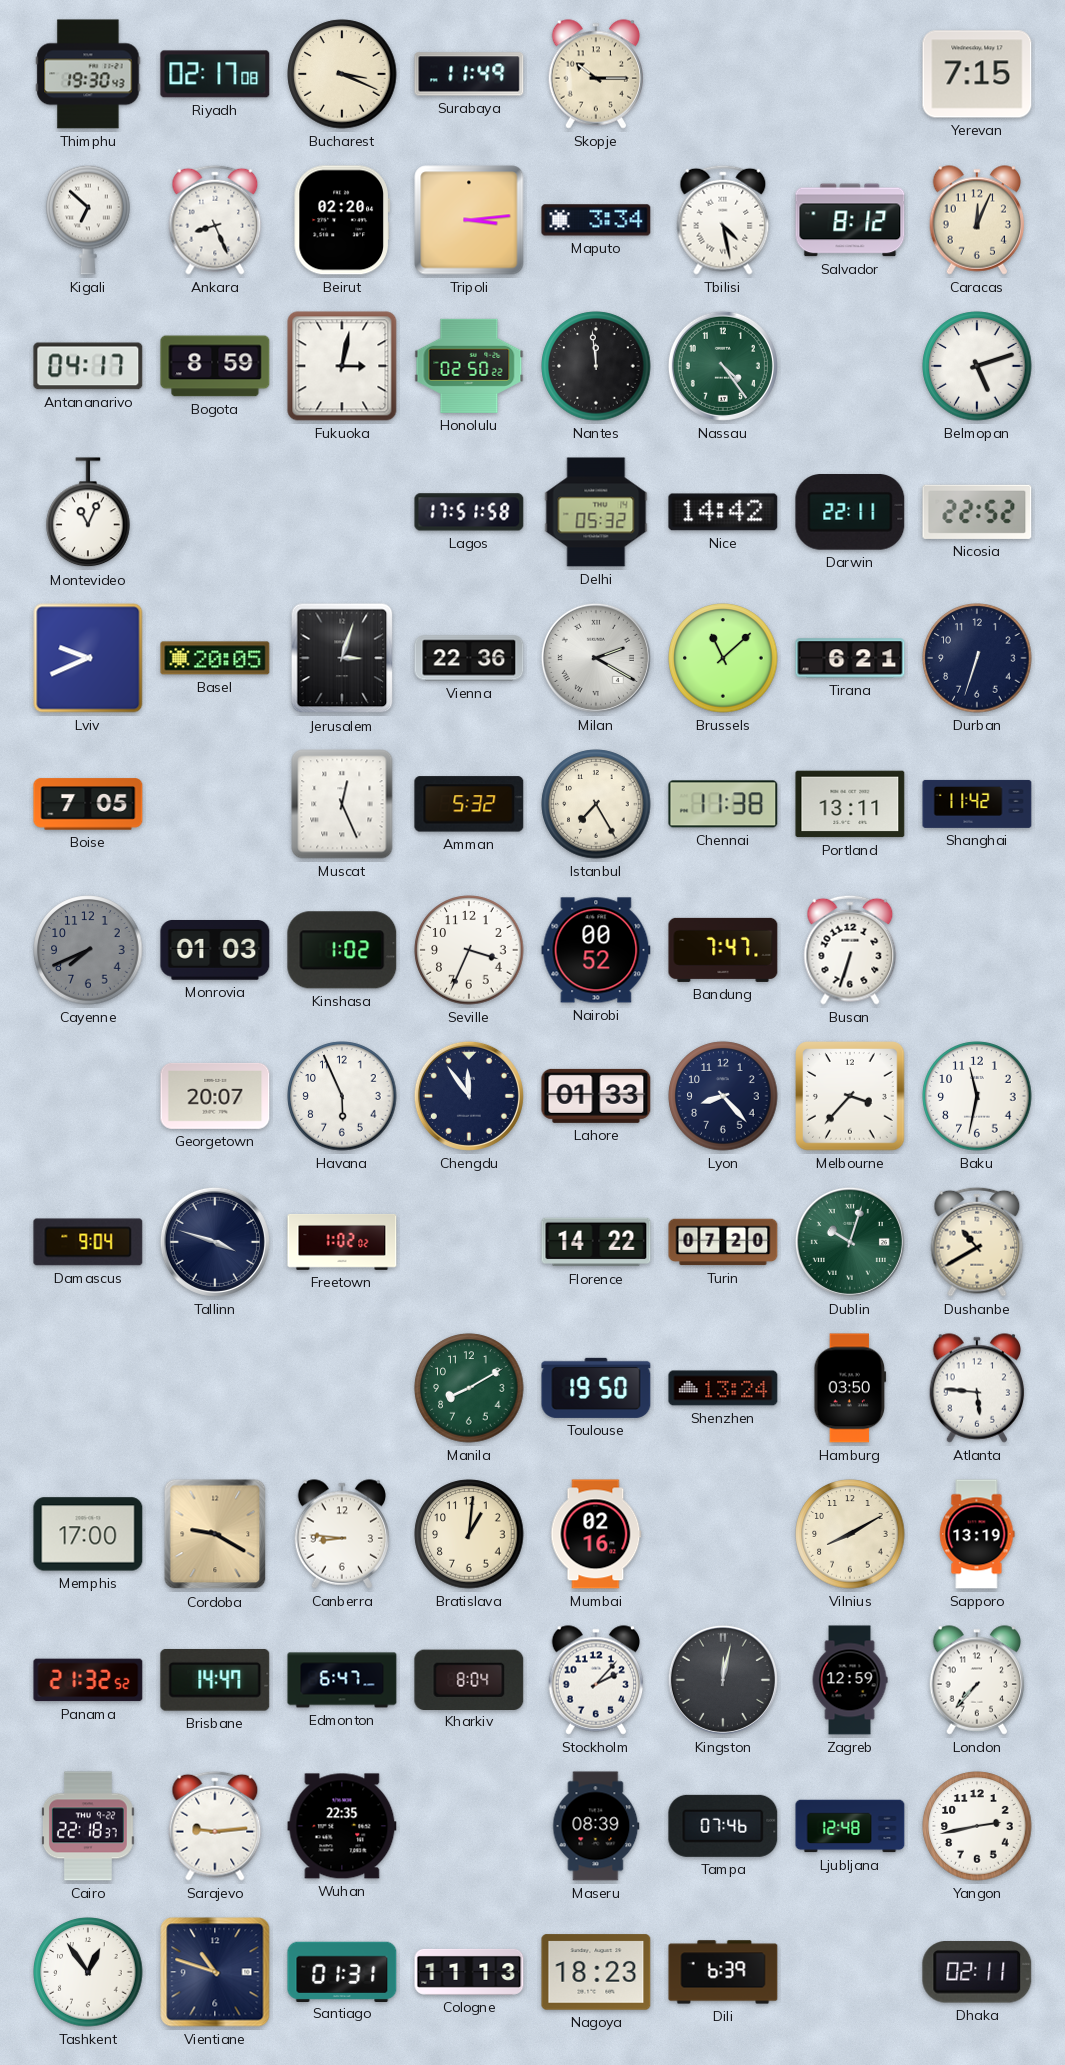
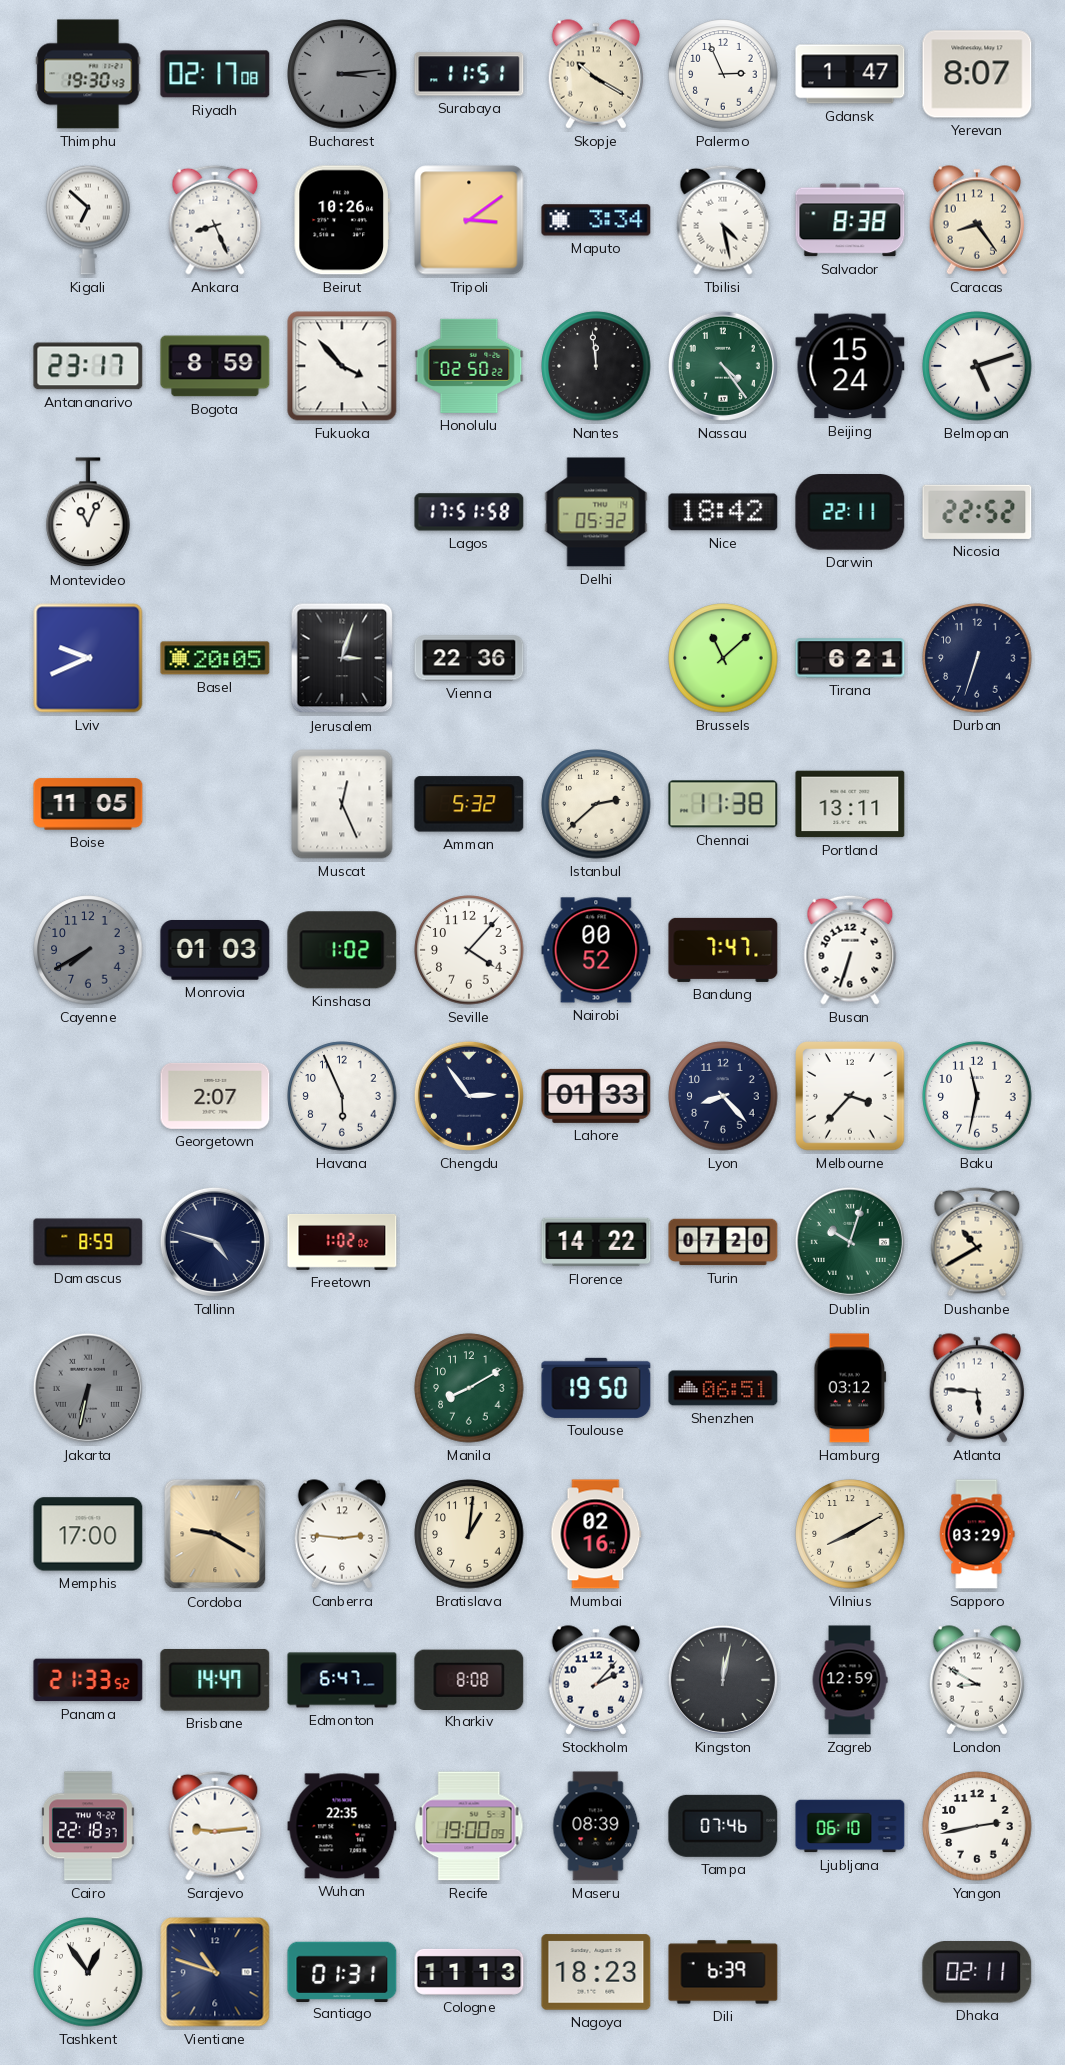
Bucharest: 3:19 -> 3:14 (342, 74)
Bucharest dial: cream -> grey (342, 74)
Surabaya: 11:49 -> 11:51 (469, 74)
Skopje: 10:15 -> 10:20 (596, 74)
Palermo: none -> 2:56 (723, 74)
Gdansk: none -> 1:47 (850, 74)
Yerevan: 7:15 -> 8:07 (977, 74)
Beirut: 02:20 -> 10:26 (342, 220)
Tripoli: 3:14 -> 3:09 (469, 220)
Salvador: 8:12 -> 8:38 (850, 220)
Caracas: 12:04 -> 8:24 (977, 220)
Antananarivo: 04:17 -> 23:17 (88, 366)
Fukuoka: 3:02 -> 3:53 (342, 366)
Beijing: none -> 15:24 (850, 366)
Nice: 14:42 -> 18:42 (723, 512)
Milan: 2:20 -> none (596, 658)
Boise: 7:05 -> 11:05 (88, 804)
Istanbul: 7:25 -> 2:38 (596, 804)
Shanghai: 11:42 -> none (977, 804)
Cayenne: 7:41 -> 7:40 (88, 950)
Seville: 3:34 -> 4:07 (469, 950)
Georgetown: 20:07 -> 2:07 (215, 1096)
Chengdu: 11:54 -> 2:54 (469, 1096)
Damascus: 9:04 -> 8:59 (88, 1242)
Tallinn: 3:48 -> 4:48 (215, 1242)
Jakarta: none -> 6:32 (88, 1388)
Shenzhen: 13:24 -> 06:51 (723, 1388)
Hamburg: 03:50 -> 03:12 (850, 1388)
Canberra: 8:46 -> 2:46 (342, 1534)
Sapporo: 13:19 -> 03:29 (977, 1534)
Panama: 21:32 -> 21:33 (88, 1680)
Kharkiv: 8:04 -> 8:08 (469, 1679)
London: 7:37 -> 8:50 (977, 1680)
Recife: none -> 19:00 (469, 1826)
Ljubljana: 12:48 -> 06:10 (850, 1826)
